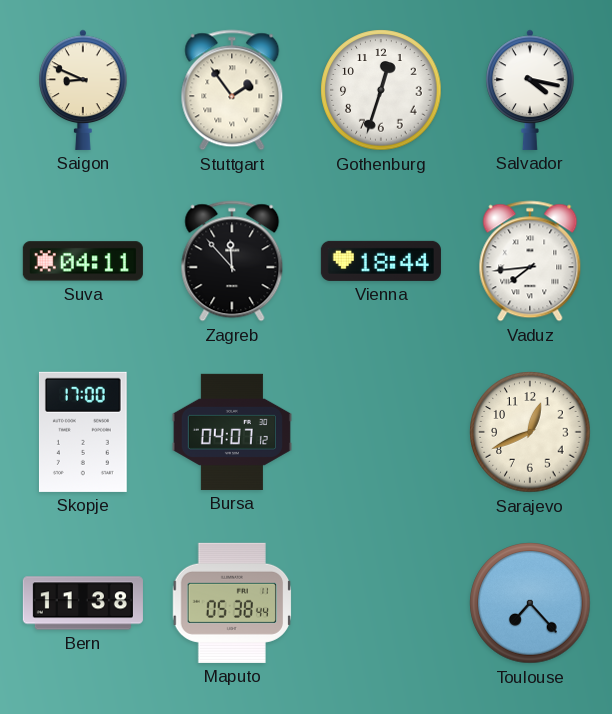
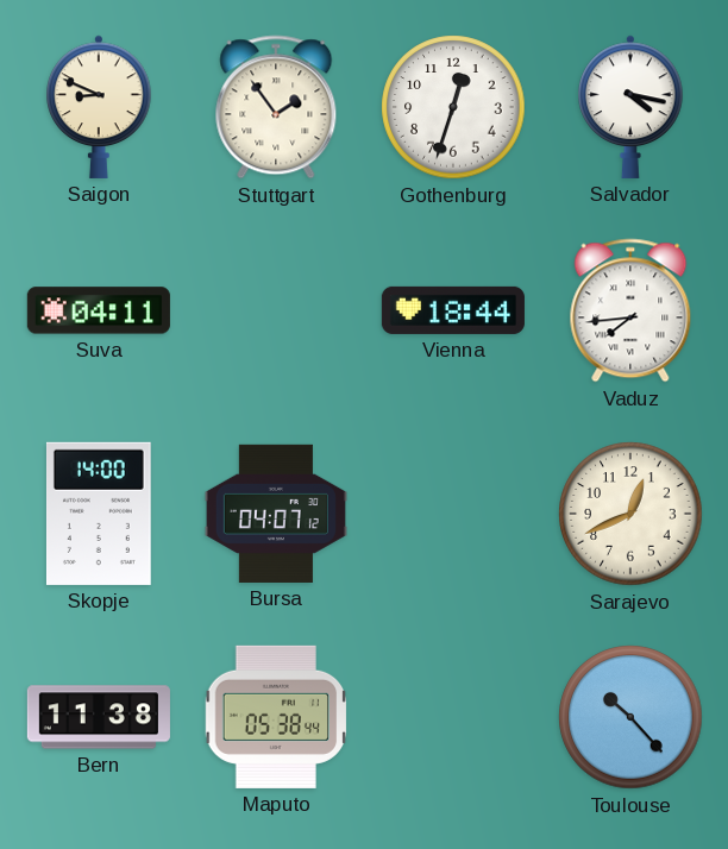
Zagreb: 11:53 -> none (232, 261)
Skopje: 17:00 -> 14:00 (99, 514)
Toulouse: 7:23 -> 10:23 (630, 717)
